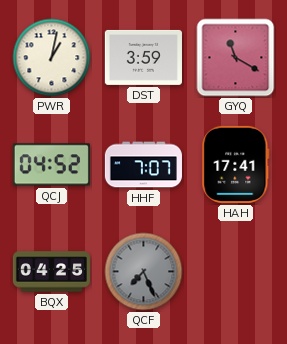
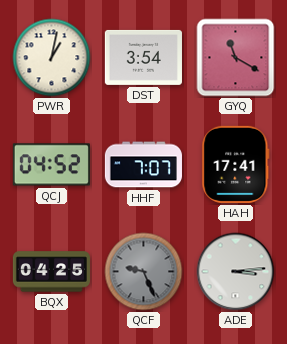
DST: 3:59 -> 3:54 (143, 57)
QCF: 7:26 -> 9:26 (144, 272)
ADE: none -> 3:14 (236, 272)
